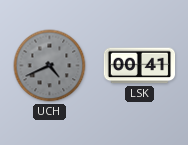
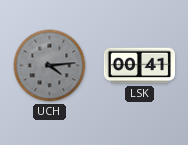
UCH: 4:41 -> 4:14 (50, 66)
